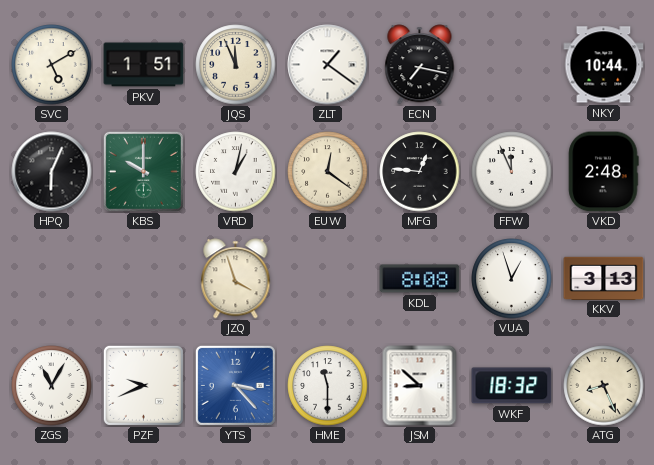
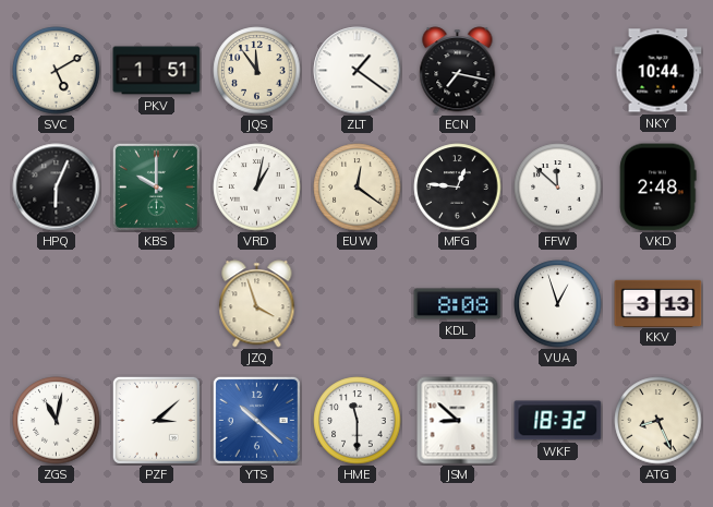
JQS: 11:56 -> 11:54 (257, 71)
FFW: 11:56 -> 11:52 (558, 188)
ZGS: 11:05 -> 11:02 (57, 421)
PZF: 9:41 -> 3:08 (156, 420)
YTS: 3:23 -> 10:22 (256, 420)
